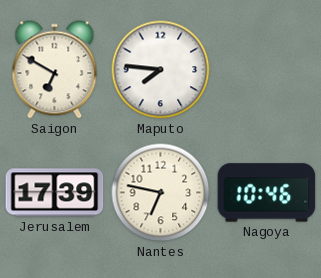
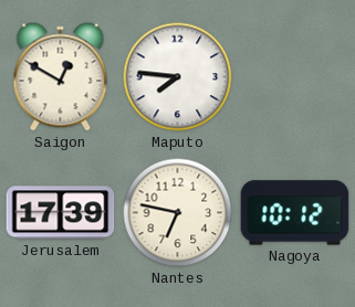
Saigon: 6:50 -> 12:50 (61, 77)
Nagoya: 10:46 -> 10:12 (295, 213)
